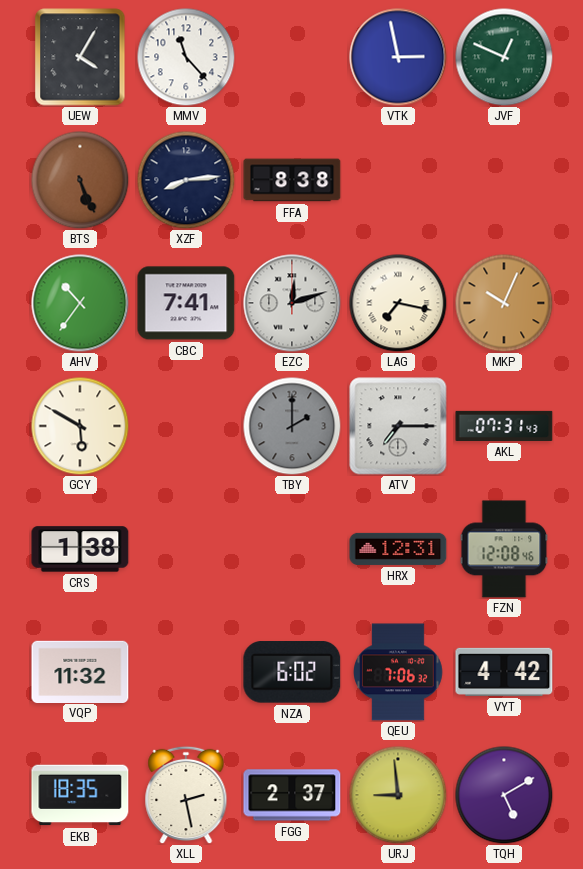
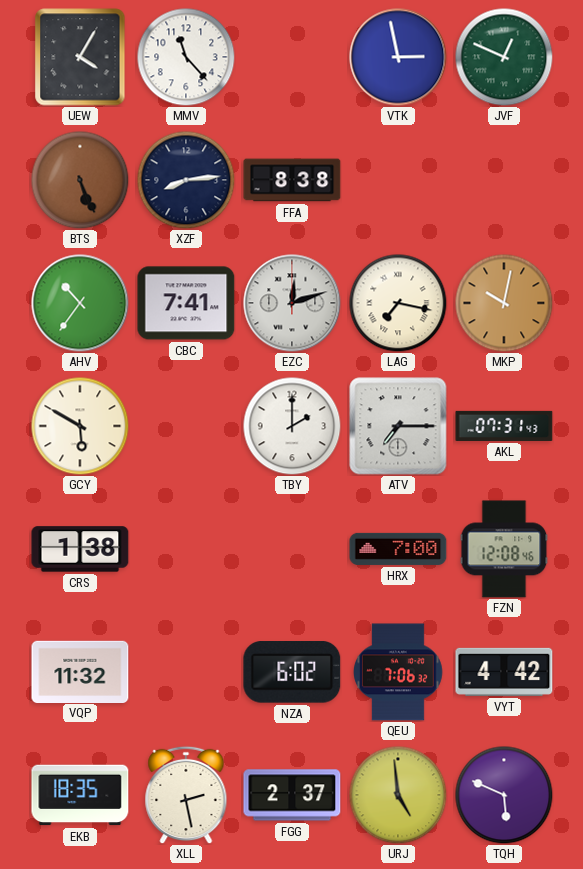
MKP: 10:04 -> 10:02 (504, 303)
TBY dial: grey -> white (292, 426)
HRX: 12:31 -> 7:00 (398, 549)
URJ: 8:59 -> 4:59 (398, 795)
TQH: 5:10 -> 5:49 (504, 795)
